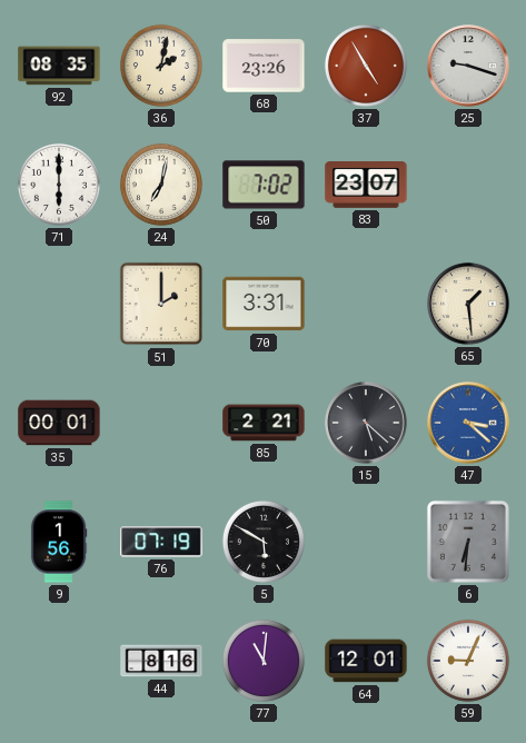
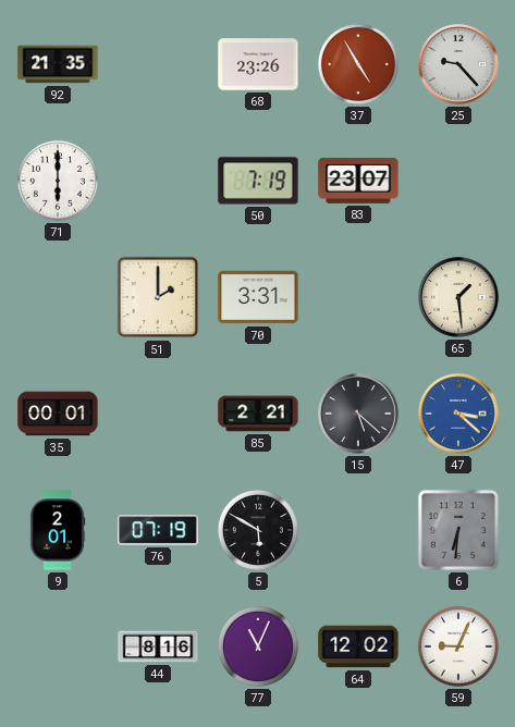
92: 08:35 -> 21:35 (58, 64)
36: 2:02 -> none (161, 66)
25: 9:18 -> 9:23 (458, 64)
24: 7:02 -> none (161, 185)
50: 7:02 -> 7:19 (258, 181)
9: 1:56 -> 2:01 (58, 530)
77: 11:01 -> 11:04 (258, 646)
64: 12:01 -> 12:02 (358, 646)
